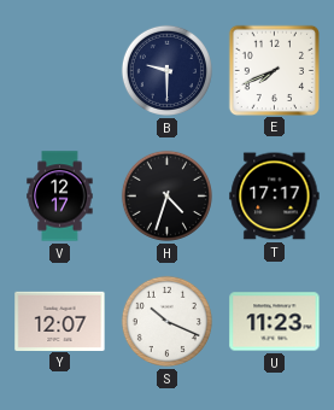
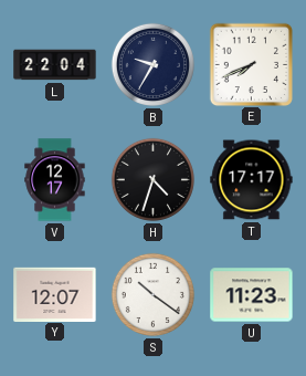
L: none -> 22:04 (55, 65)
B: 9:30 -> 9:35 (152, 64)
S: 10:19 -> 10:21 (152, 294)
